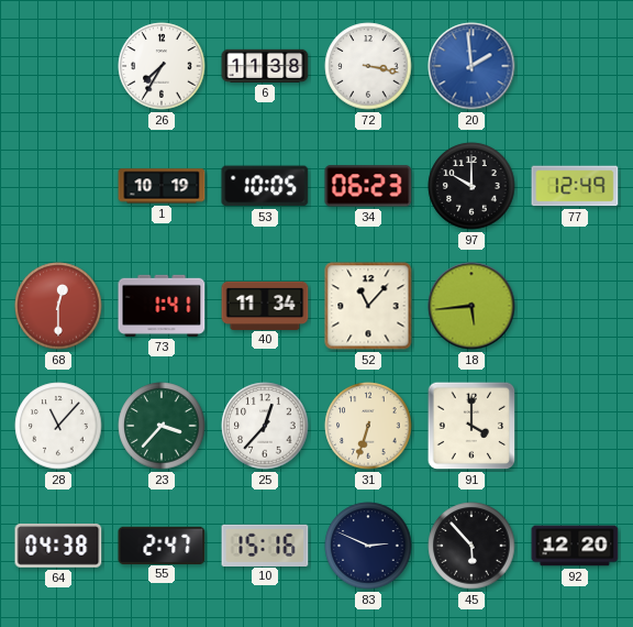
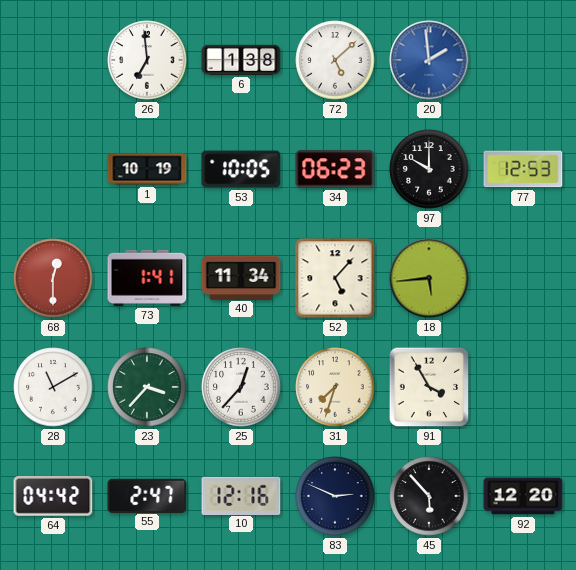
26: 7:35 -> 6:59 (147, 60)
6: 11:38 -> 1:38 (241, 60)
72: 3:17 -> 5:08 (335, 60)
77: 12:49 -> 12:53 (523, 169)
52: 11:07 -> 5:07 (335, 278)
28: 11:07 -> 11:10 (53, 387)
31: 6:33 -> 7:33 (335, 387)
91: 4:00 -> 3:55 (429, 387)
64: 04:38 -> 04:42 (53, 497)
10: 15:16 -> 12:16 (241, 495)
